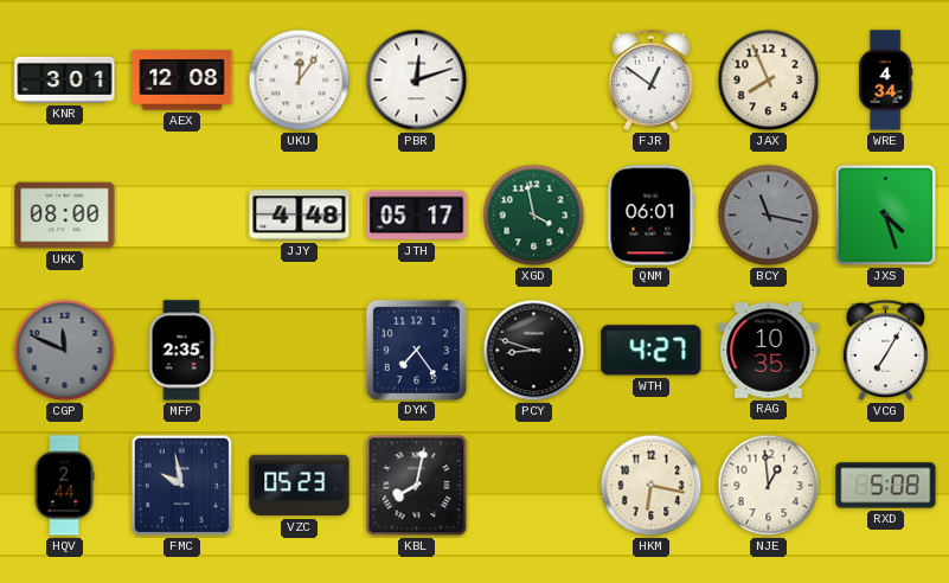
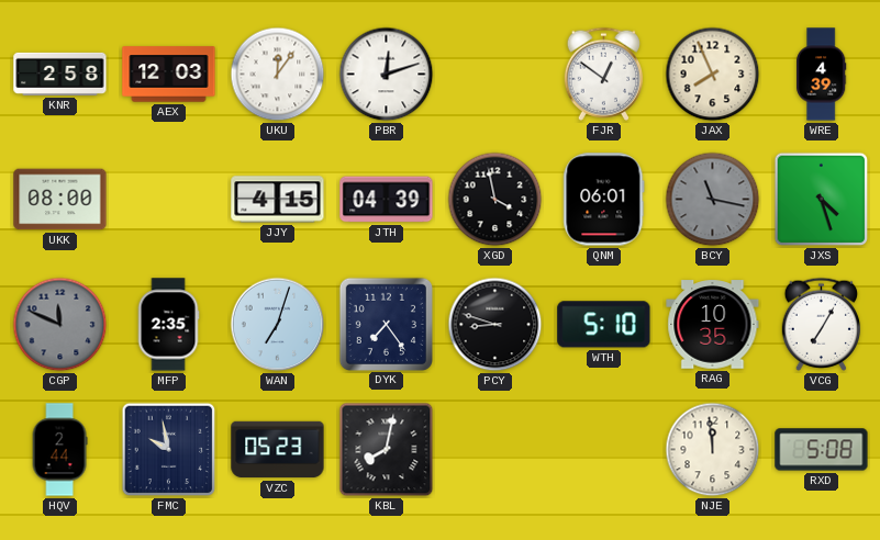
KNR: 3:01 -> 2:58 (60, 74)
AEX: 12:08 -> 12:03 (169, 75)
WRE: 4:34 -> 4:39 (822, 75)
JJY: 4:48 -> 4:15 (278, 200)
JTH: 05:17 -> 04:39 (387, 200)
XGD dial: green -> black (495, 200)
WAN: none -> 7:03 (278, 325)
WTH: 4:27 -> 5:10 (604, 325)
HKM: 6:17 -> none (652, 486)
NJE: 12:59 -> 11:59 (713, 450)
